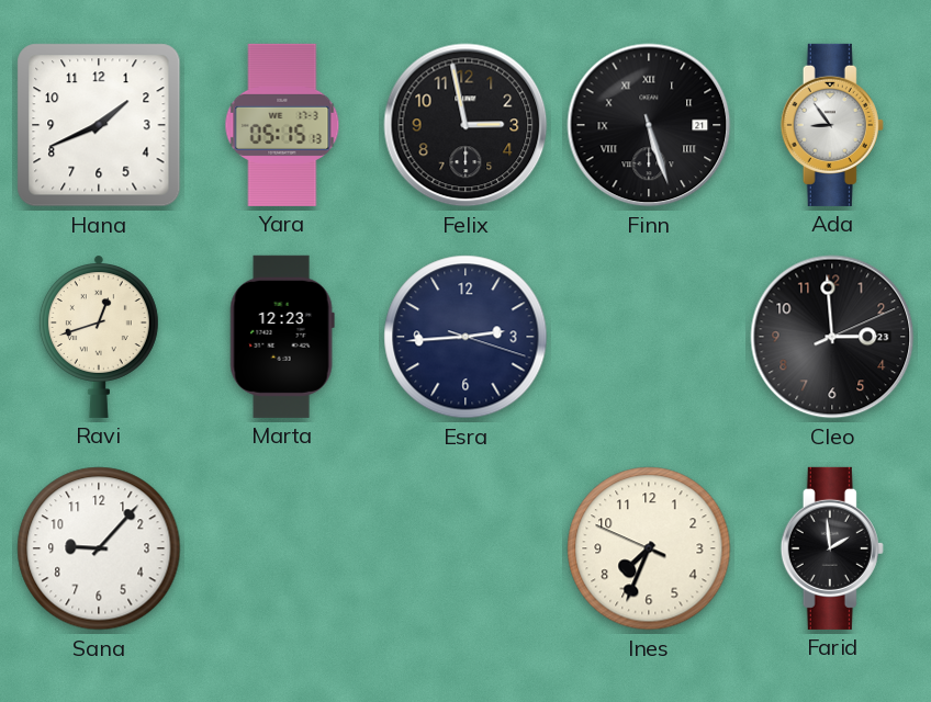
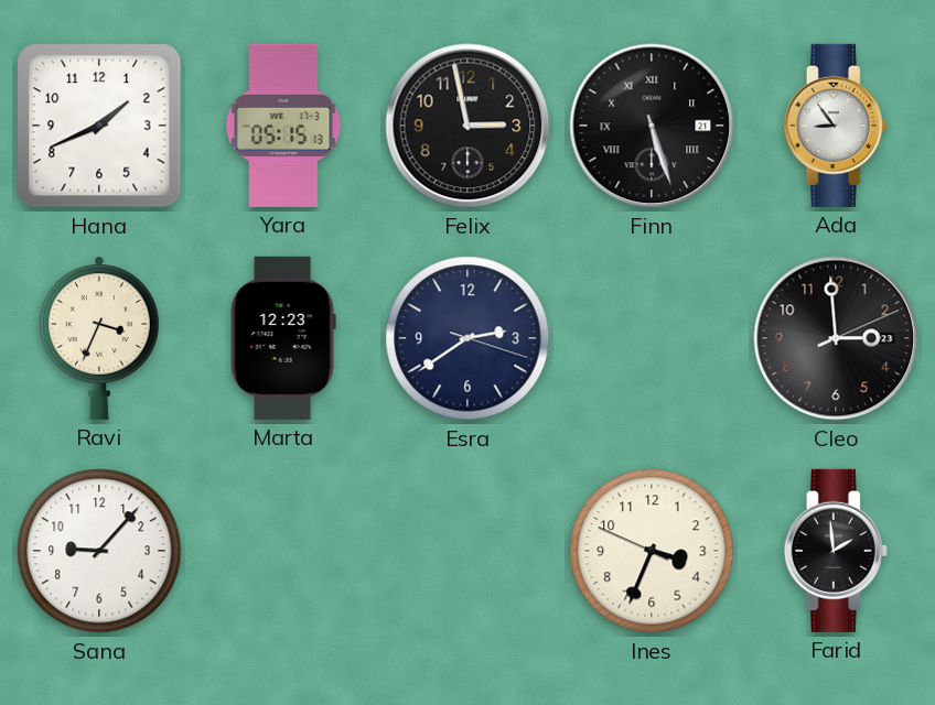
Ravi: 12:42 -> 3:34 (99, 338)
Esra: 2:44 -> 2:39 (467, 338)
Ines: 7:33 -> 3:33 (652, 551)
